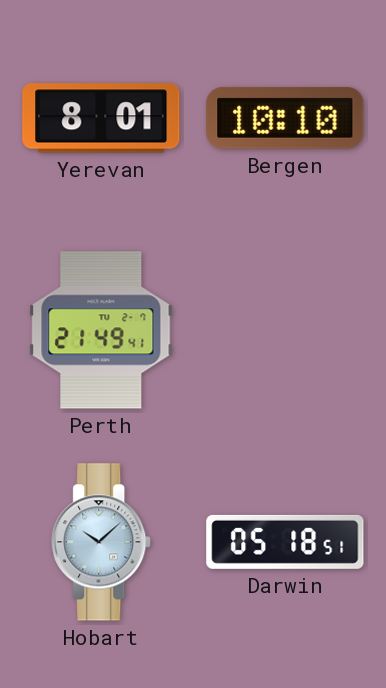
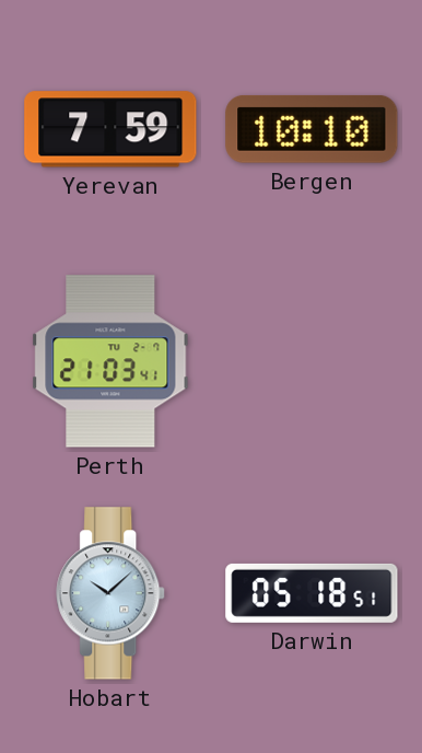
Yerevan: 8:01 -> 7:59 (110, 129)
Perth: 21:49 -> 21:03 (110, 361)
